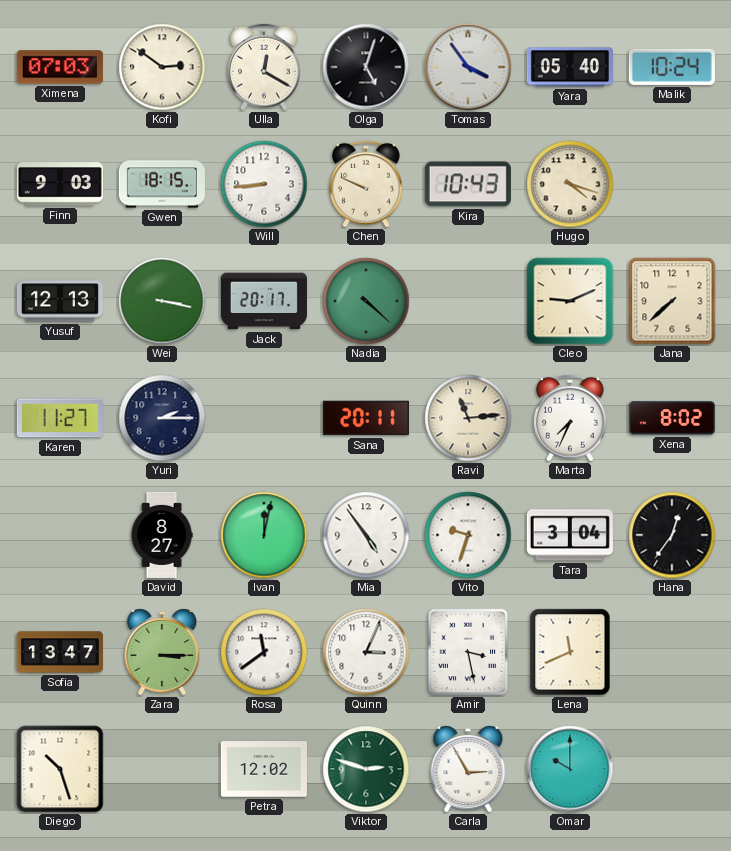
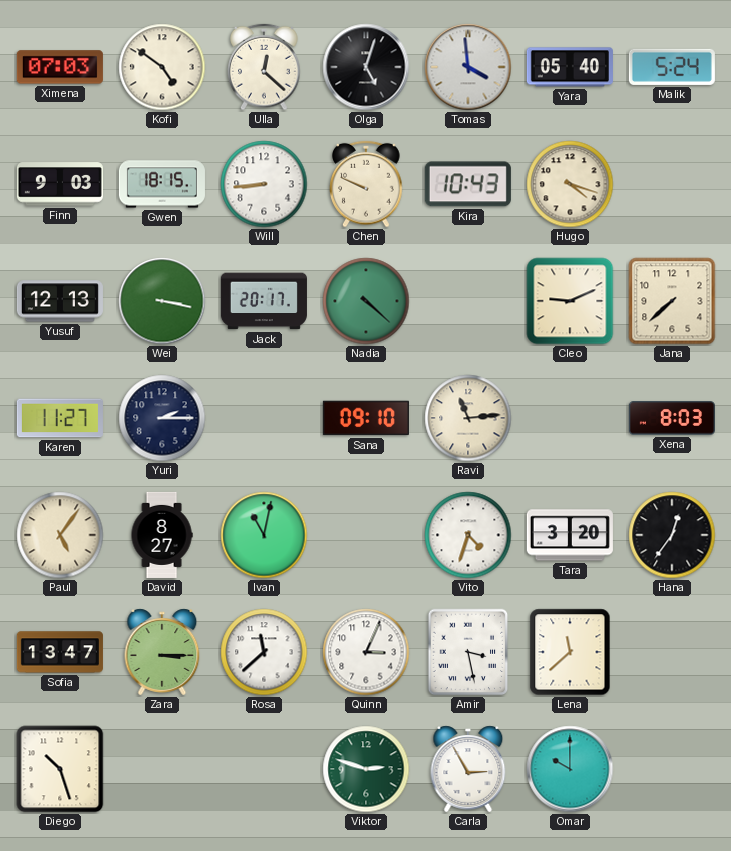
Kofi: 2:51 -> 4:51 (162, 67)
Ulla: 12:20 -> 12:22 (264, 67)
Tomas: 3:54 -> 3:59 (468, 67)
Malik: 10:24 -> 5:24 (672, 67)
Sana: 20:11 -> 09:10 (366, 418)
Marta: 7:34 -> none (570, 418)
Xena: 8:02 -> 8:03 (672, 418)
Paul: none -> 5:06 (60, 535)
Ivan: 12:02 -> 11:02 (264, 535)
Mia: 4:54 -> none (366, 535)
Vito: 9:33 -> 4:33 (468, 535)
Tara: 3:04 -> 3:20 (570, 535)
Rosa: 11:39 -> 11:38 (264, 652)
Lena: 11:41 -> 11:38 (570, 652)
Petra: 12:02 -> none (264, 769)
